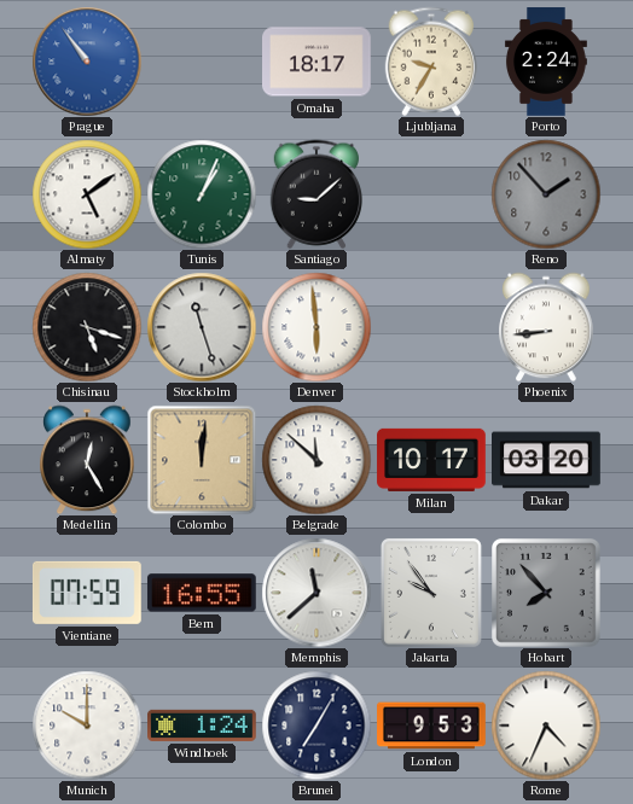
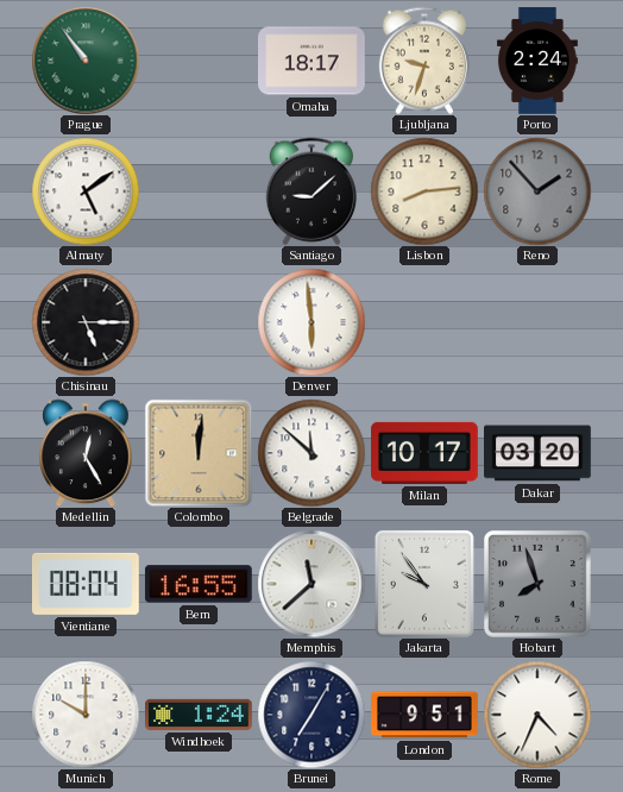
Prague dial: blue -> green (86, 61)
Ljubljana: 9:35 -> 9:33 (423, 61)
Tunis: 1:04 -> none (202, 194)
Lisbon: none -> 8:14 (424, 191)
Chisinau: 5:18 -> 5:15 (86, 322)
Stockholm: 11:27 -> none (202, 327)
Phoenix: 8:44 -> none (546, 327)
Vientiane: 07:59 -> 08:04 (86, 584)
Hobart: 7:53 -> 7:57 (539, 585)
London: 9:53 -> 9:51 (424, 715)
